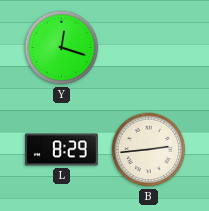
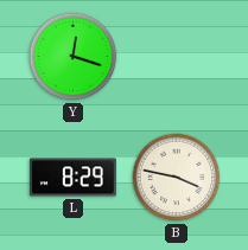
B: 2:44 -> 3:47 (177, 178)
